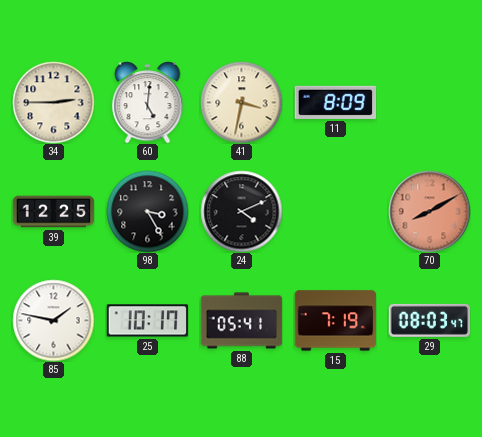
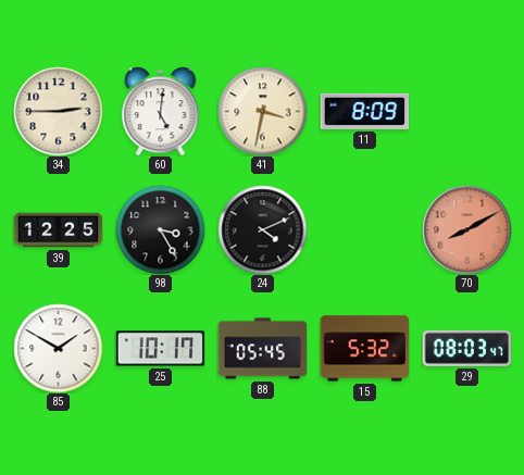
85: 1:47 -> 1:50 (58, 348)
88: 05:41 -> 05:45 (262, 349)
15: 7:19 -> 5:32 (364, 349)
